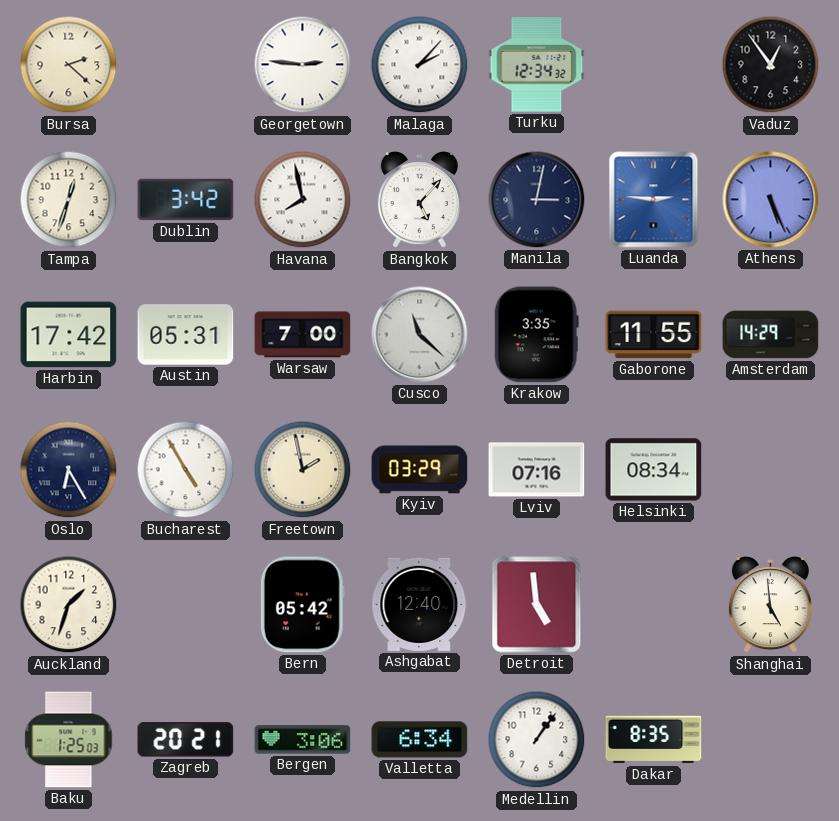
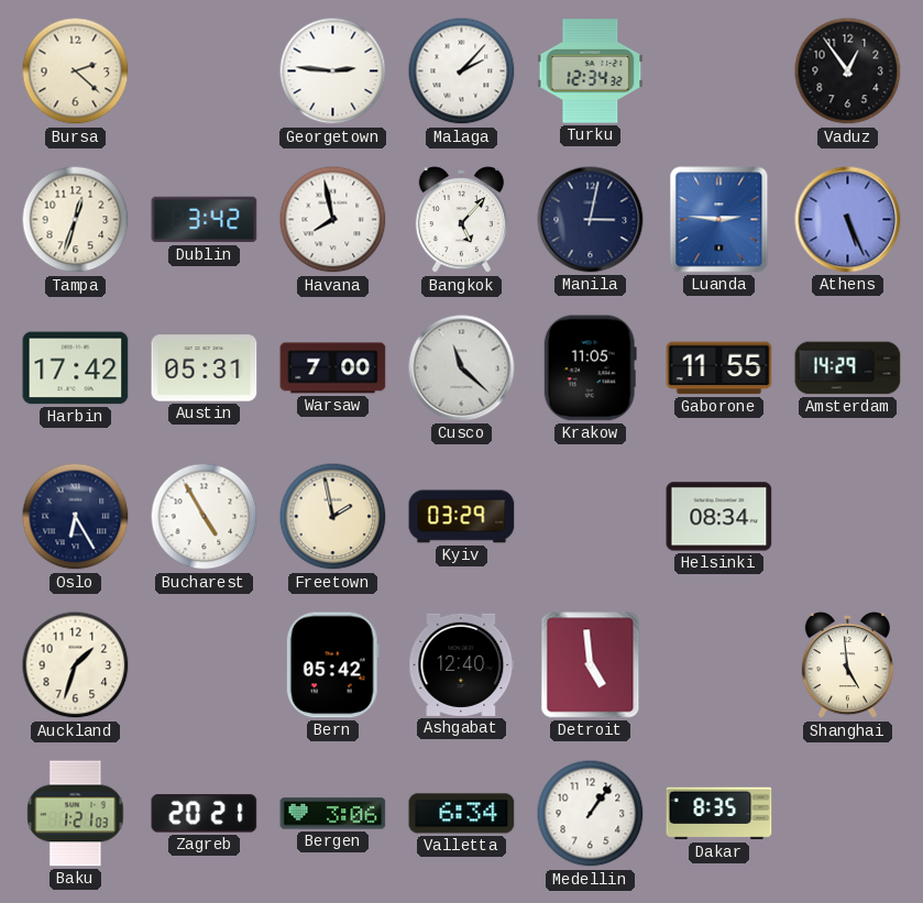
Krakow: 3:35 -> 11:05 (590, 368)
Lviv: 07:16 -> none (537, 470)
Baku: 1:25 -> 1:21 (76, 814)
